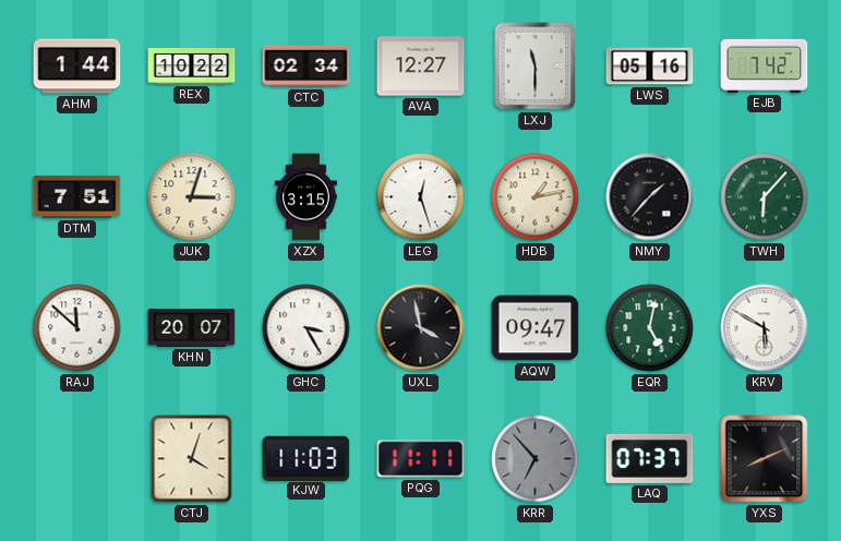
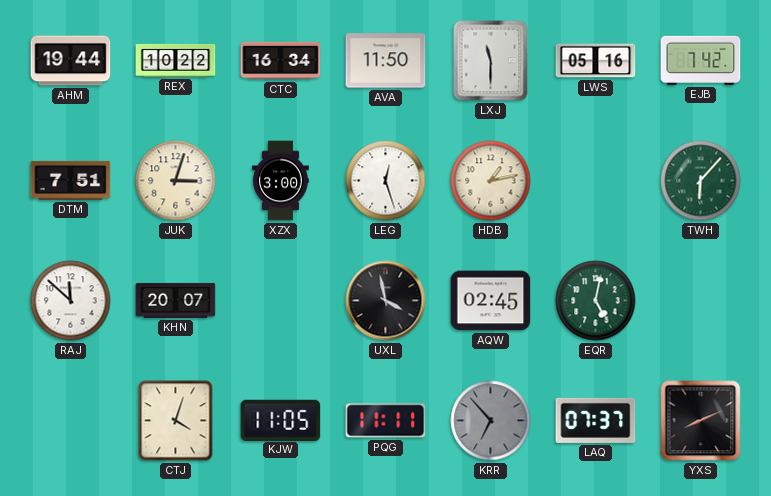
AHM: 1:44 -> 19:44 (71, 61)
CTC: 02:34 -> 16:34 (281, 61)
AVA: 12:27 -> 11:50 (386, 61)
XZX: 3:15 -> 3:00 (281, 181)
NMY: 1:37 -> none (650, 197)
GHC: 3:25 -> none (307, 328)
AQW: 09:47 -> 02:45 (491, 301)
KRV: 5:50 -> none (765, 328)
KJW: 11:03 -> 11:05 (281, 420)
